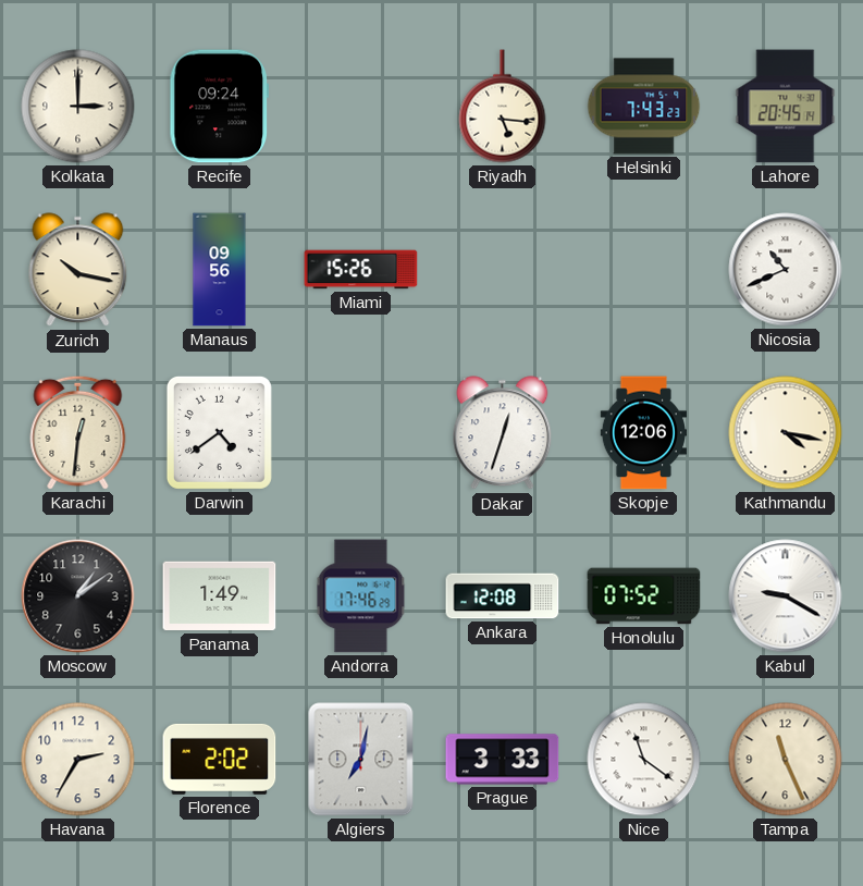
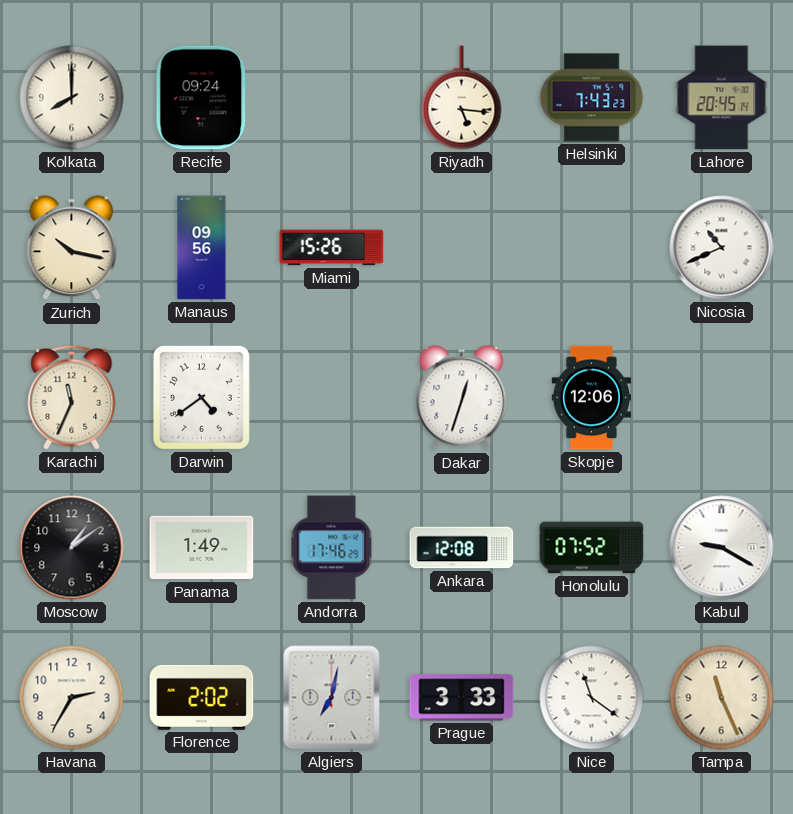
Kolkata: 3:00 -> 8:00 (72, 98)
Karachi: 12:31 -> 11:34 (72, 397)
Kathmandu: 4:17 -> none (786, 433)
